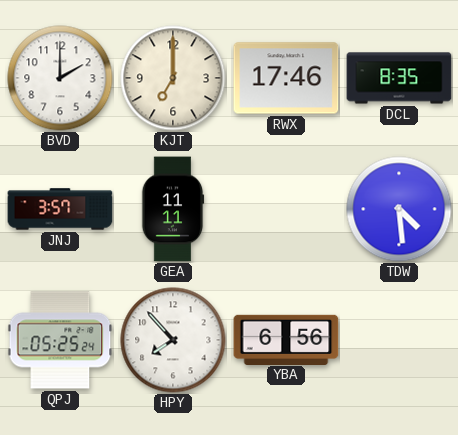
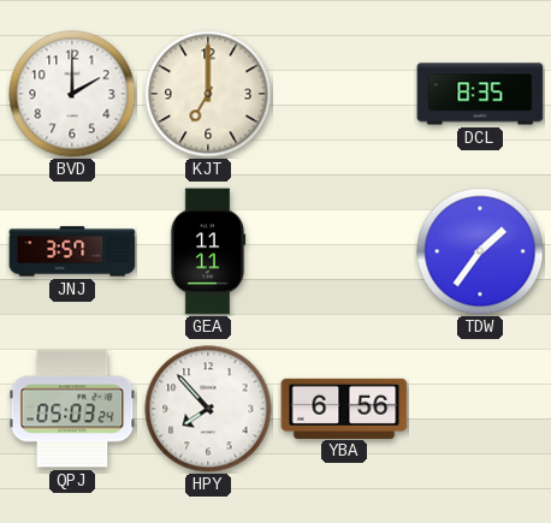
RWX: 17:46 -> none (286, 78)
TDW: 4:29 -> 1:36 (480, 251)
QPJ: 05:25 -> 05:03 (72, 409)
